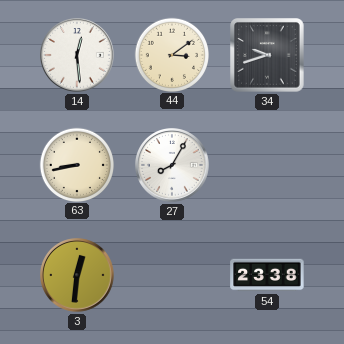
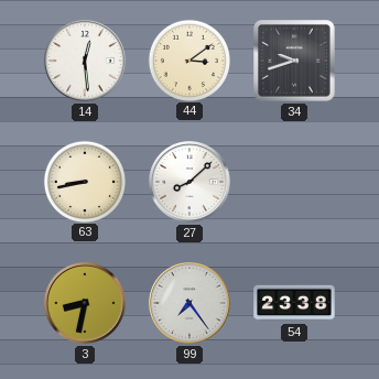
27: 8:05 -> 8:08 (191, 183)
3: 12:31 -> 8:32 (86, 304)
99: none -> 7:24 (191, 304)
